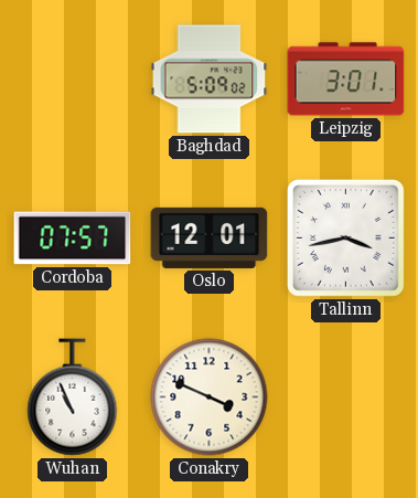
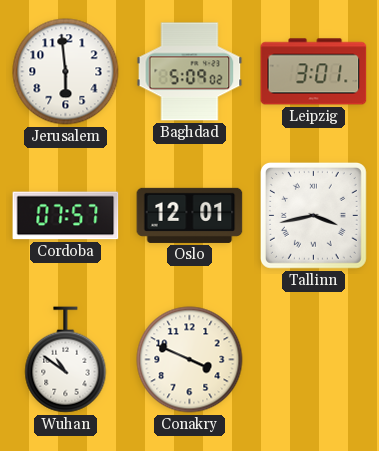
Jerusalem: none -> 5:59 (66, 72)
Wuhan: 10:56 -> 10:51 (66, 360)
